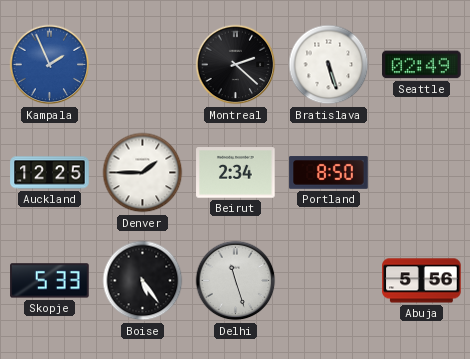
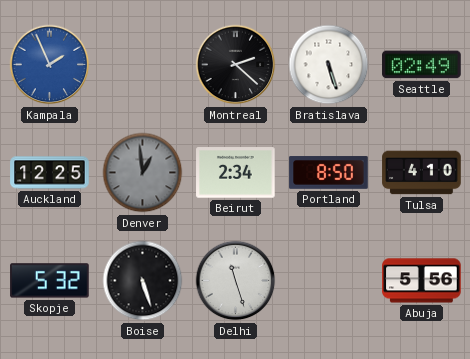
Denver: 1:45 -> 12:59 (143, 173)
Denver dial: white -> grey (143, 173)
Tulsa: none -> 4:10 (422, 173)
Skopje: 5:33 -> 5:32 (50, 281)
Boise: 5:24 -> 5:27 (143, 281)
